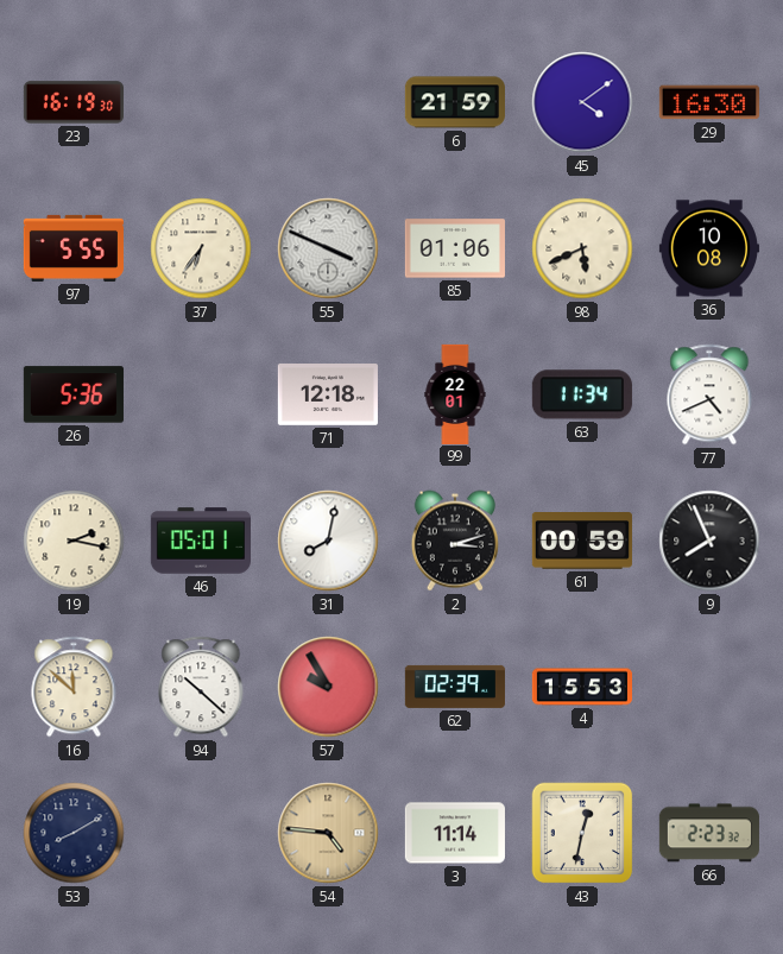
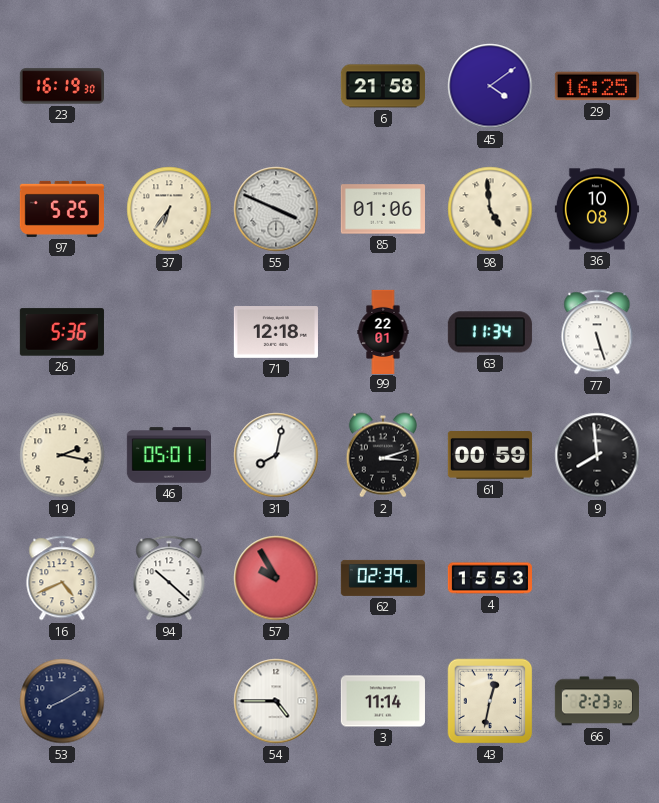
6: 21:59 -> 21:58 (383, 86)
29: 16:30 -> 16:25 (597, 86)
97: 5:55 -> 5:25 (62, 209)
98: 5:41 -> 4:59 (490, 209)
77: 4:41 -> 5:27 (597, 332)
9: 7:56 -> 7:59 (597, 455)
16: 11:52 -> 4:41 (62, 578)
54: 4:46 -> 4:45 (276, 701)
54 dial: champagne -> white (276, 701)
